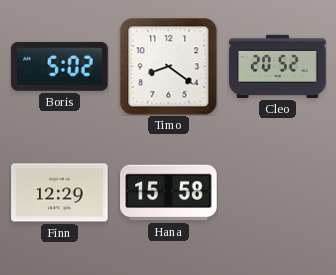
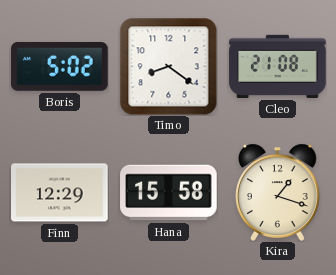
Cleo: 20:52 -> 21:08 (278, 66)
Kira: none -> 1:18 (278, 192)
